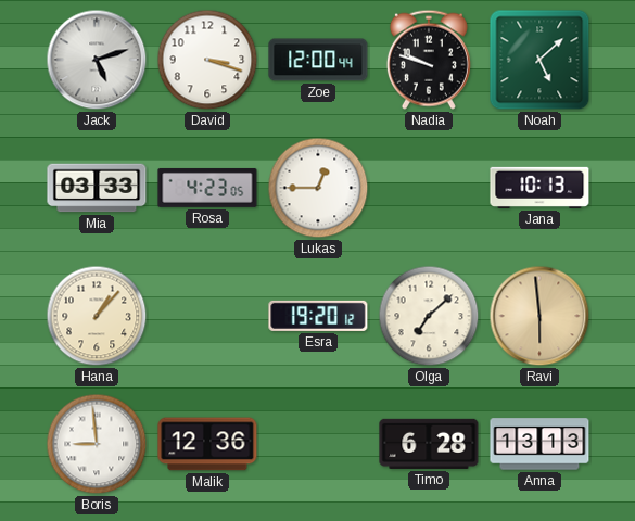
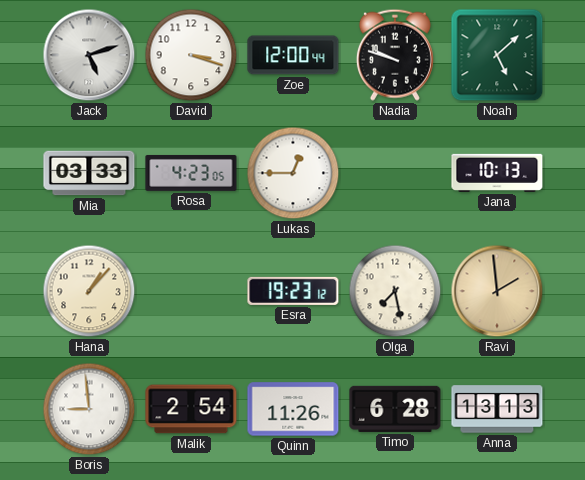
Esra: 19:20 -> 19:23 (293, 291)
Olga: 7:08 -> 7:28 (395, 291)
Ravi: 5:59 -> 1:59 (497, 291)
Malik: 12:36 -> 2:54 (191, 409)
Quinn: none -> 11:26 (293, 409)
